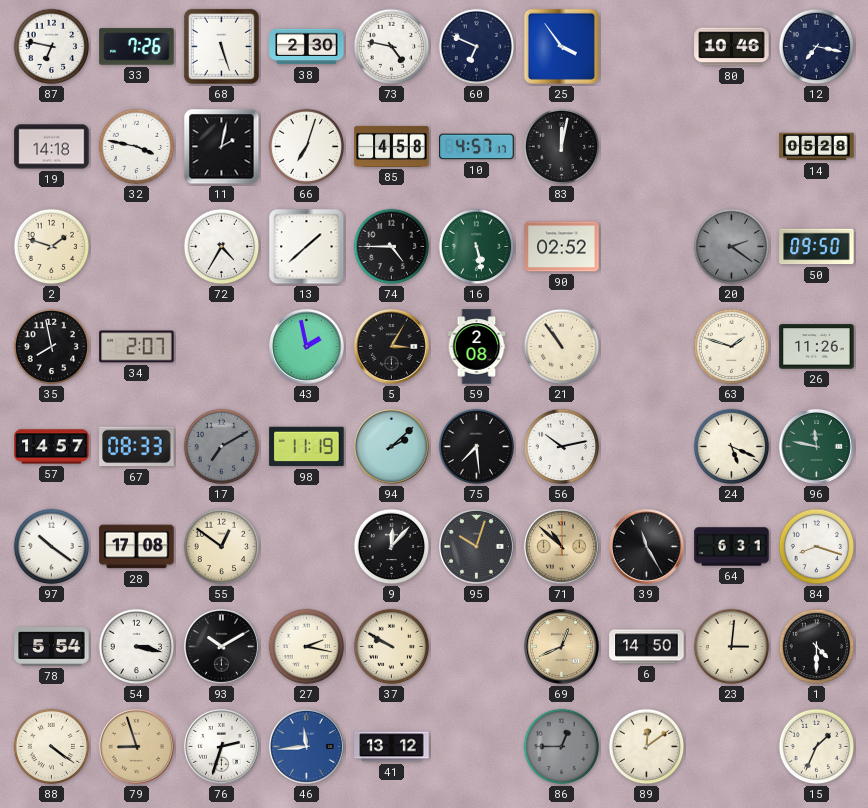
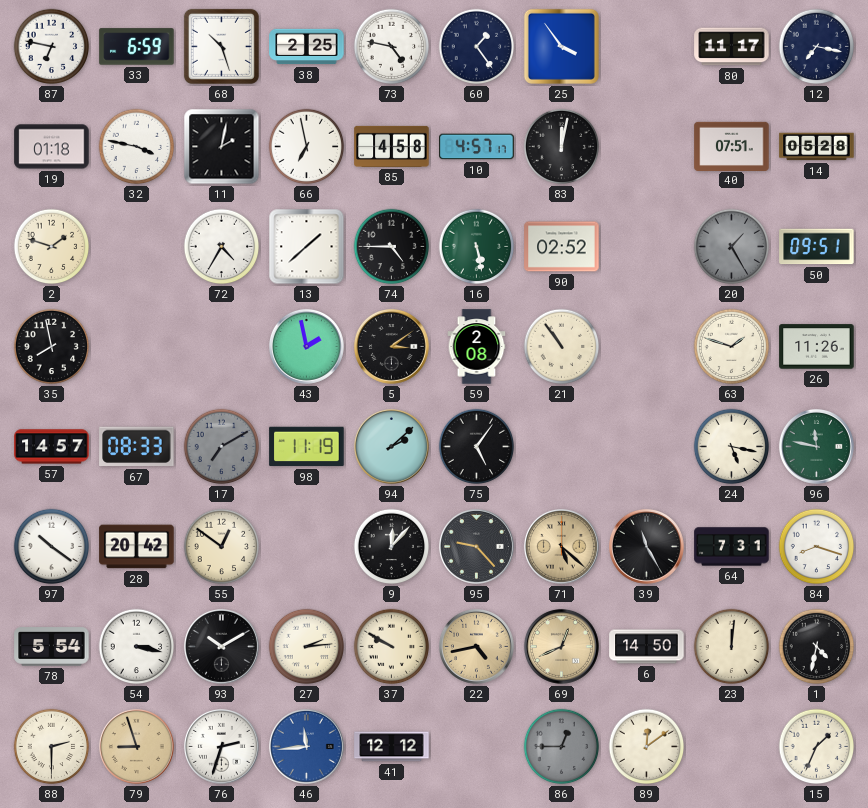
33: 7:26 -> 6:59 (137, 47)
68: 5:27 -> 10:27 (221, 46)
38: 2:30 -> 2:25 (307, 47)
60: 6:49 -> 1:24 (477, 47)
80: 10:46 -> 11:17 (732, 47)
19: 14:18 -> 01:18 (52, 147)
66: 7:03 -> 6:58 (307, 147)
40: none -> 07:51 (732, 146)
20: 2:21 -> 1:25 (732, 247)
50: 09:50 -> 09:51 (817, 247)
34: 2:07 -> none (137, 347)
5: 3:05 -> 3:09 (391, 346)
75: 7:29 -> 5:06 (477, 447)
56: 10:13 -> none (562, 447)
24: 5:19 -> 5:17 (732, 447)
28: 17:08 -> 20:42 (137, 547)
95: 10:03 -> 9:23 (476, 546)
71: 10:52 -> 5:22 (561, 546)
64: 6:31 -> 7:31 (732, 547)
27: 2:17 -> 2:14 (307, 647)
22: none -> 4:43 (476, 646)
23: 3:01 -> 12:01 (732, 647)
1: 4:30 -> 4:32 (817, 647)
88: 4:21 -> 2:30 (52, 747)
41: 13:12 -> 12:12 (392, 747)
